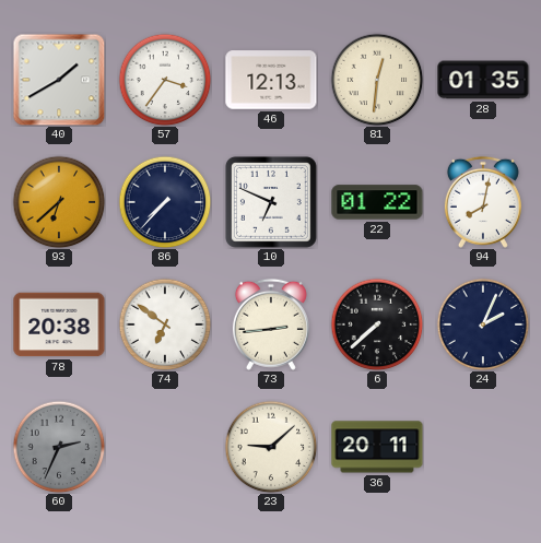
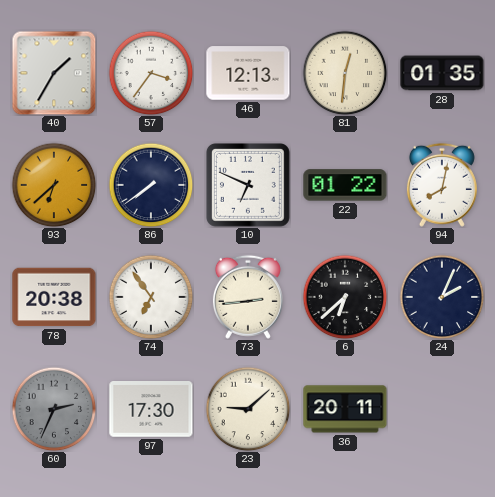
40: 1:40 -> 1:35 (54, 73)
86: 7:37 -> 7:39 (151, 185)
74: 6:51 -> 6:54 (151, 297)
6: 7:38 -> 6:38 (345, 297)
97: none -> 17:30 (151, 410)
